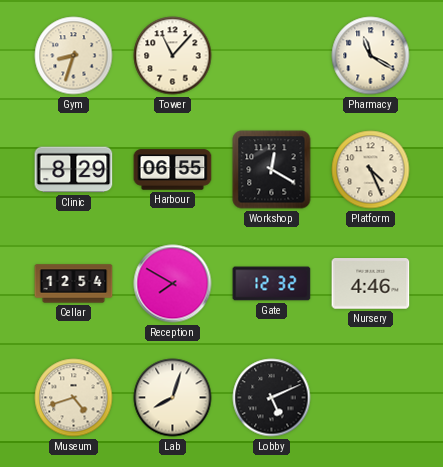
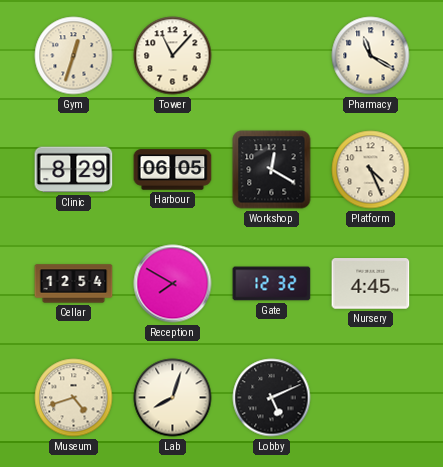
Gym: 8:33 -> 12:33 (74, 56)
Harbour: 06:55 -> 06:05 (173, 170)
Nursery: 4:46 -> 4:45 (371, 284)
